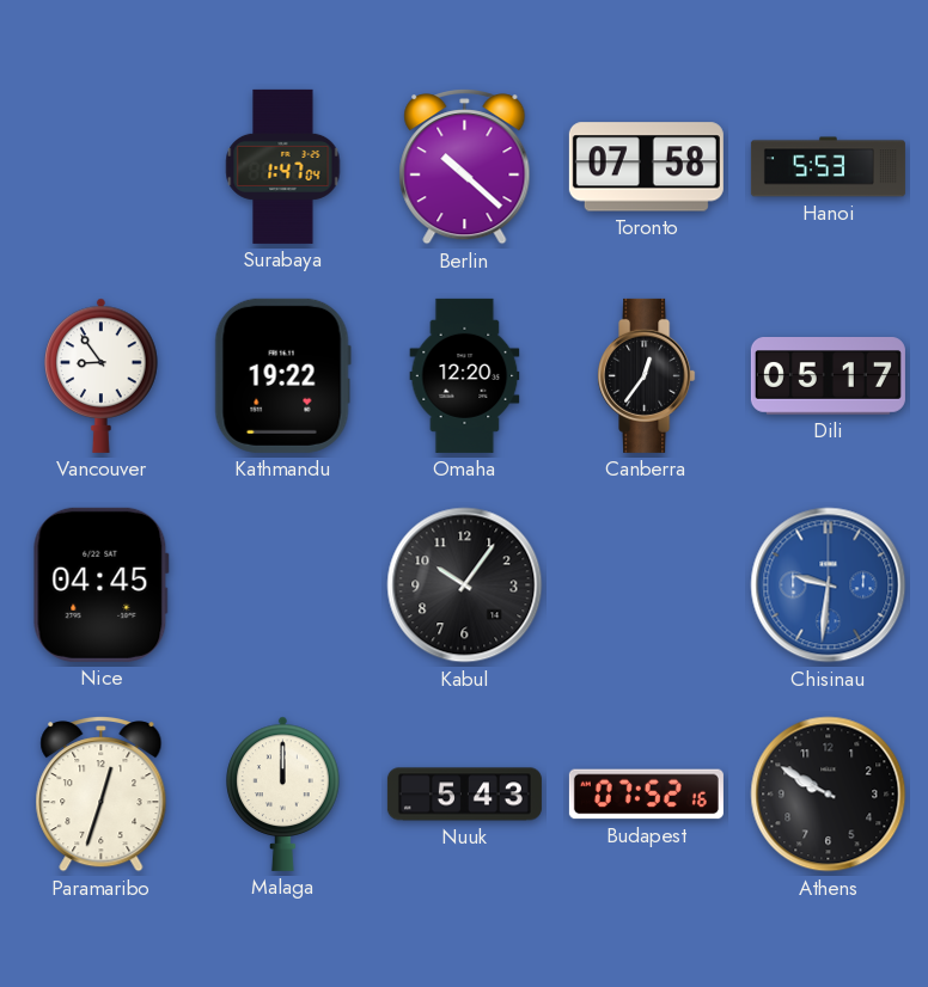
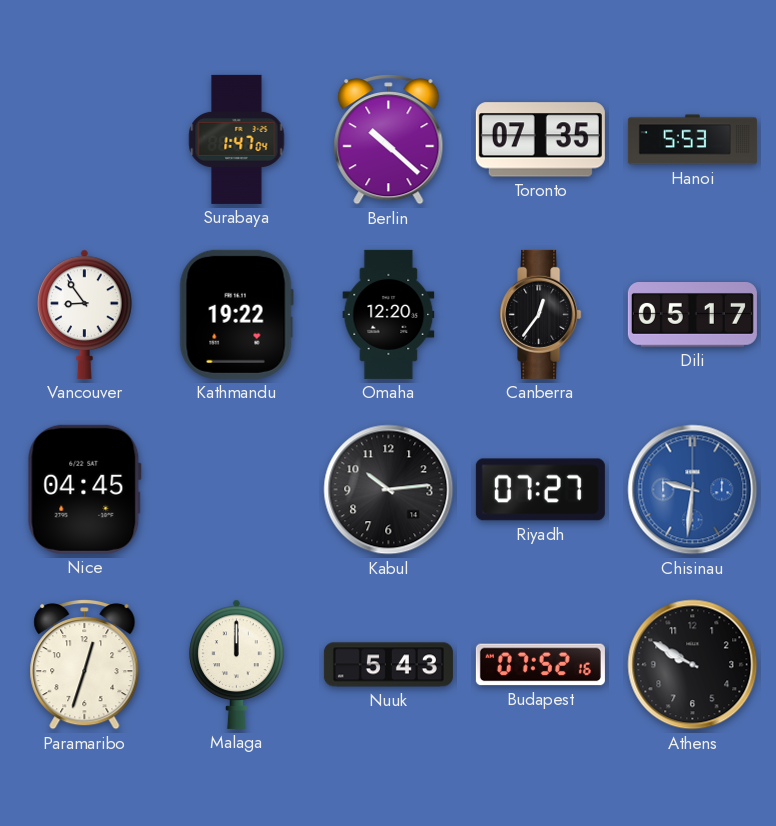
Toronto: 07:58 -> 07:35 (540, 140)
Kabul: 10:06 -> 10:14 (389, 490)
Riyadh: none -> 07:27 (540, 490)
